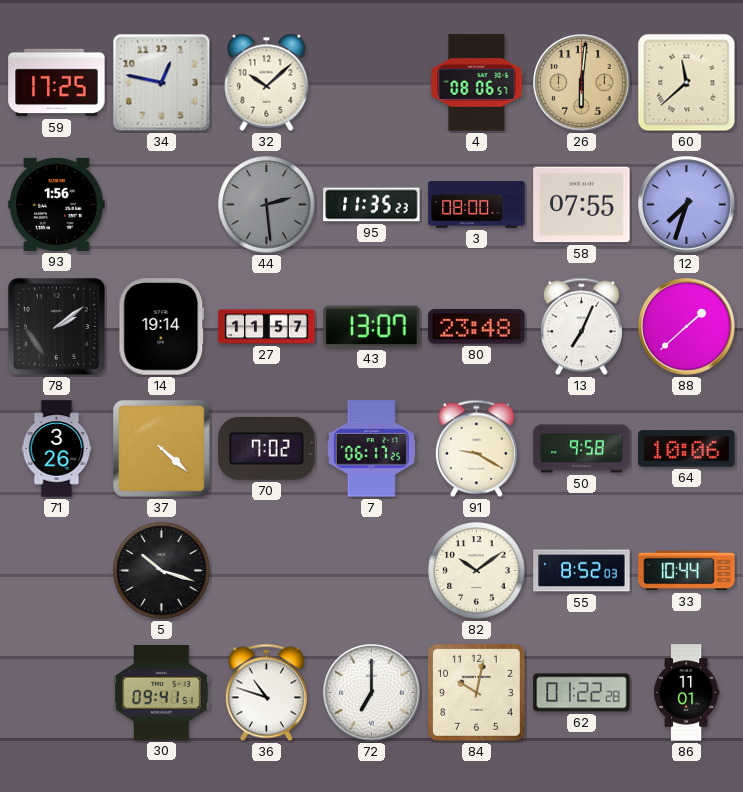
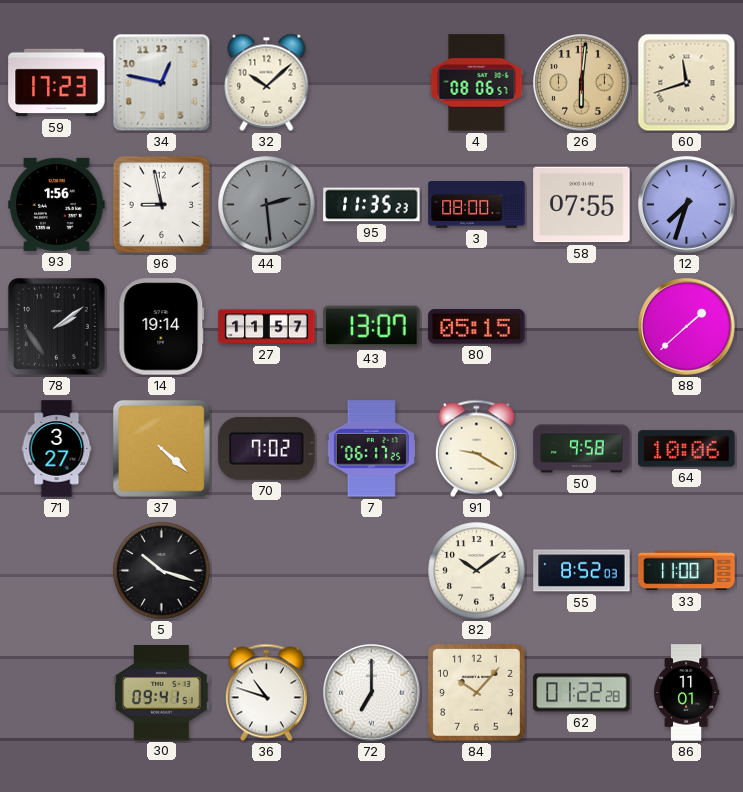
59: 17:25 -> 17:23 (57, 83)
60: 11:38 -> 11:42 (687, 83)
96: none -> 8:58 (162, 205)
80: 23:48 -> 05:15 (477, 327)
13: 7:04 -> none (581, 327)
71: 3:26 -> 3:27 (57, 449)
33: 10:44 -> 11:00 (687, 571)
84: 10:02 -> 10:07 (477, 693)
